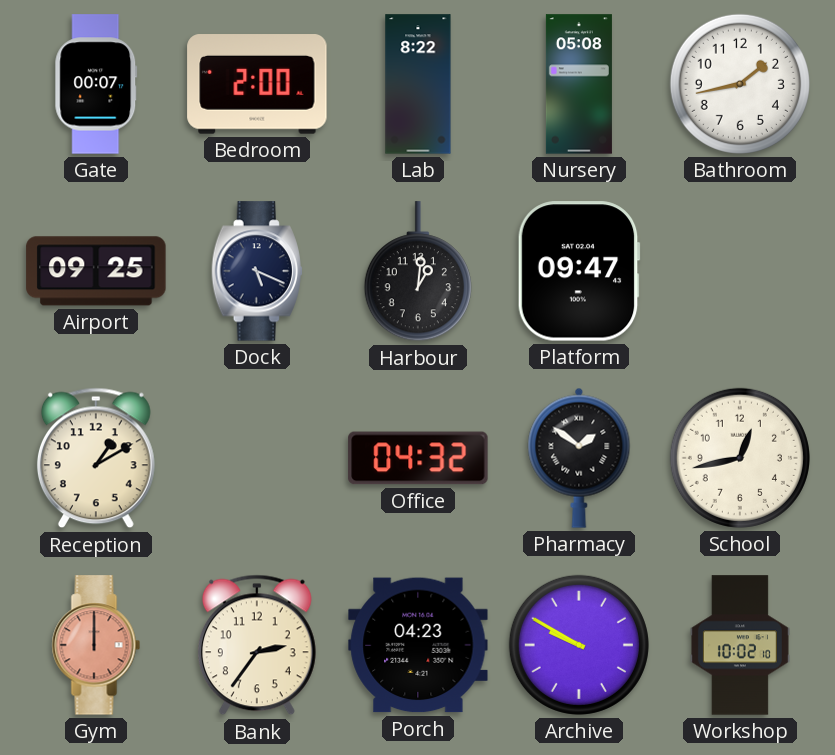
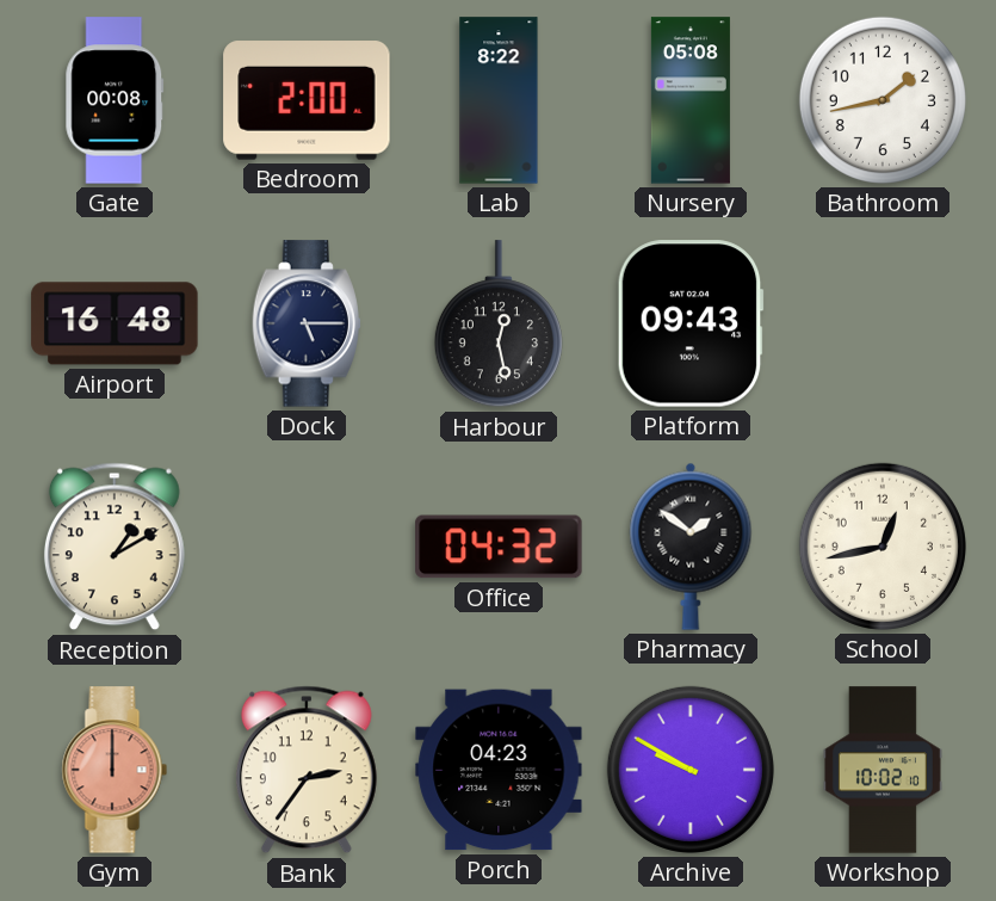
Gate: 00:07 -> 00:08 (115, 100)
Airport: 09:25 -> 16:48 (115, 323)
Dock: 5:19 -> 5:15 (307, 323)
Harbour: 1:01 -> 12:28 (499, 325)
Platform: 09:47 -> 09:43 (691, 323)
